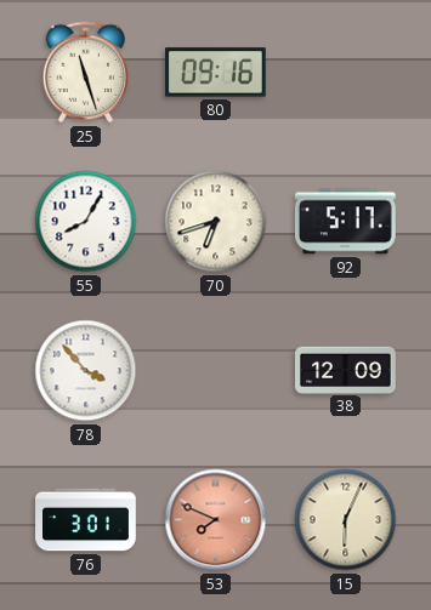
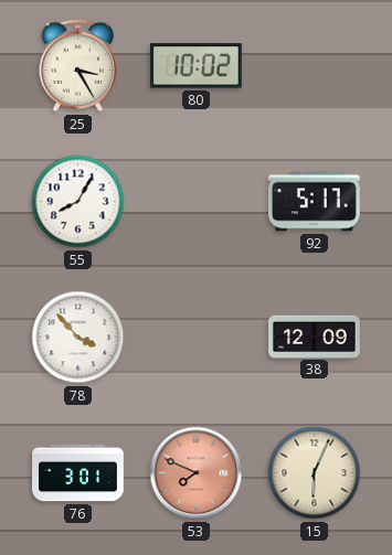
25: 11:27 -> 3:25 (78, 66)
80: 09:16 -> 10:02 (195, 66)
70: 6:42 -> none (216, 222)
